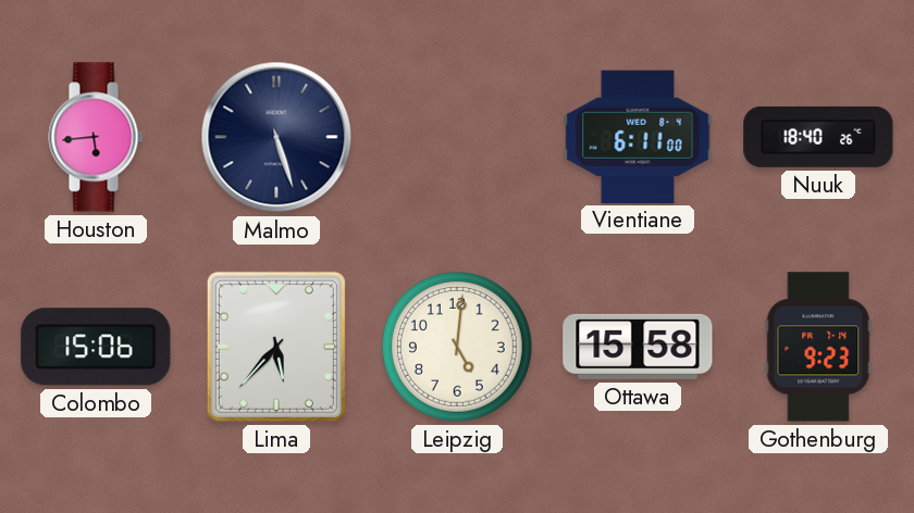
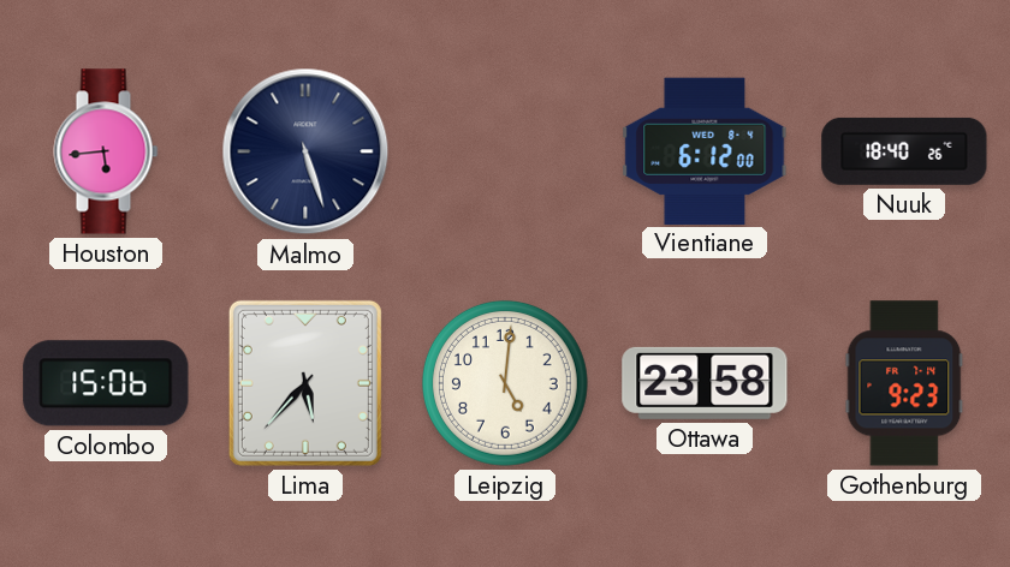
Vientiane: 6:11 -> 6:12 (705, 150)
Ottawa: 15:58 -> 23:58 (705, 383)
